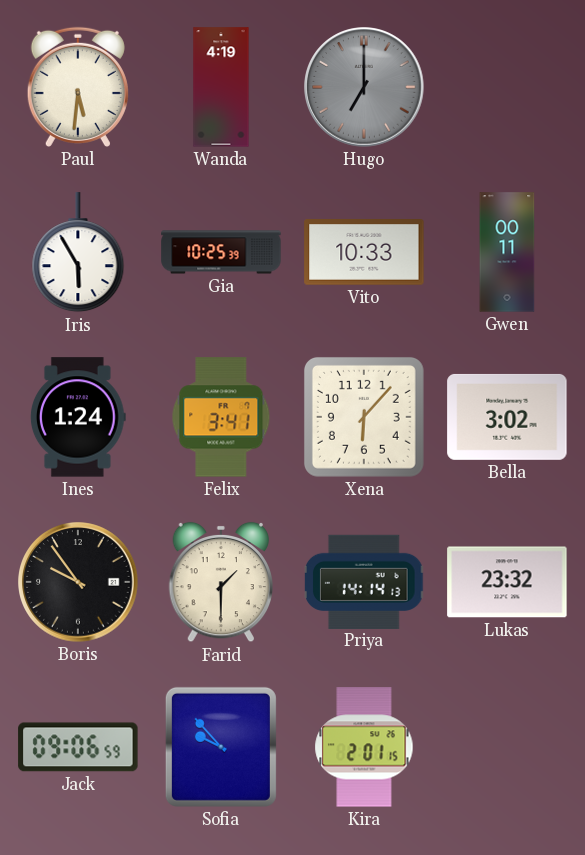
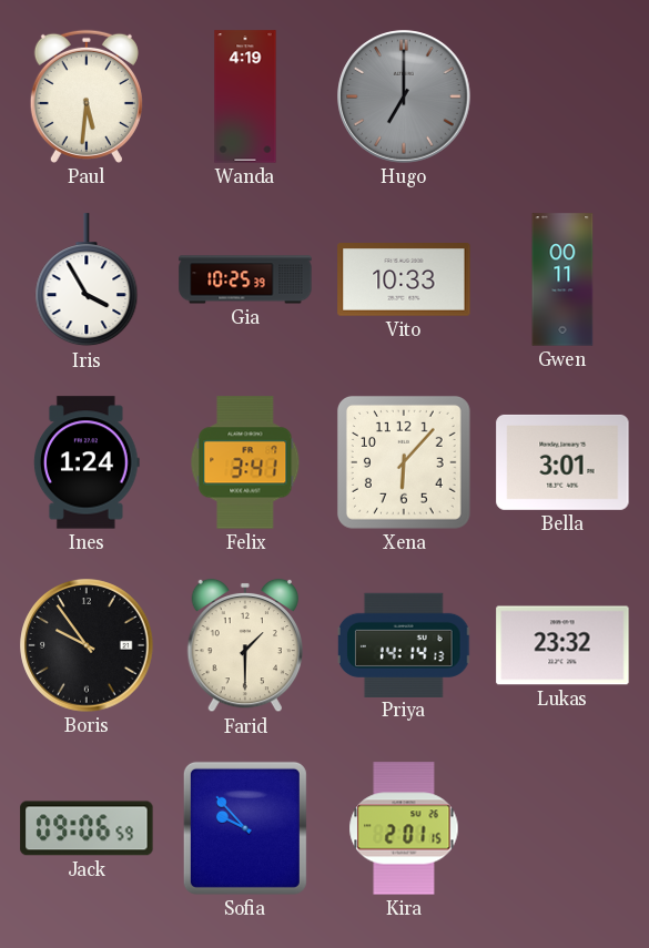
Iris: 5:55 -> 3:55 (87, 281)
Bella: 3:02 -> 3:01 (562, 462)
